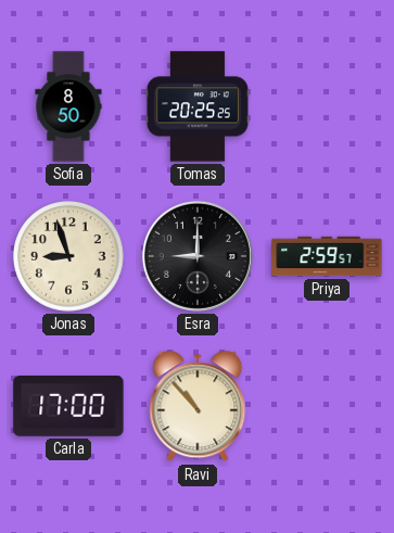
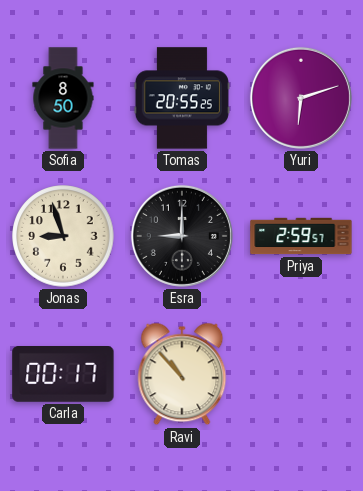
Tomas: 20:25 -> 20:55 (182, 98)
Yuri: none -> 6:12 (301, 98)
Carla: 17:00 -> 00:17 (63, 375)
